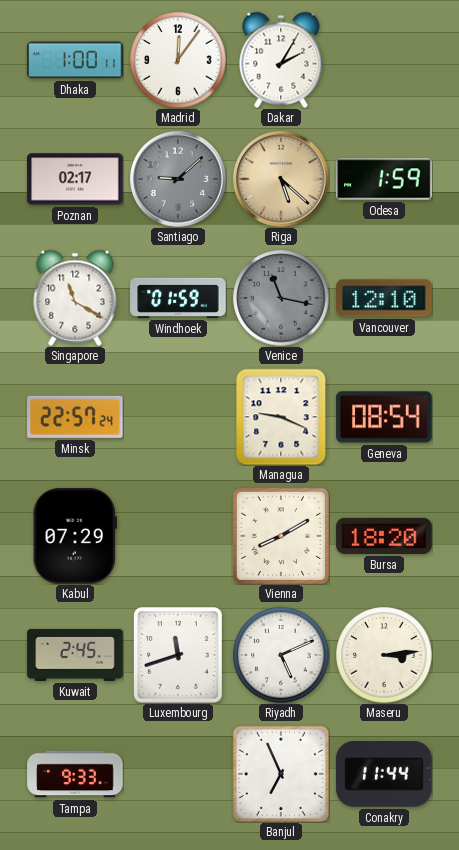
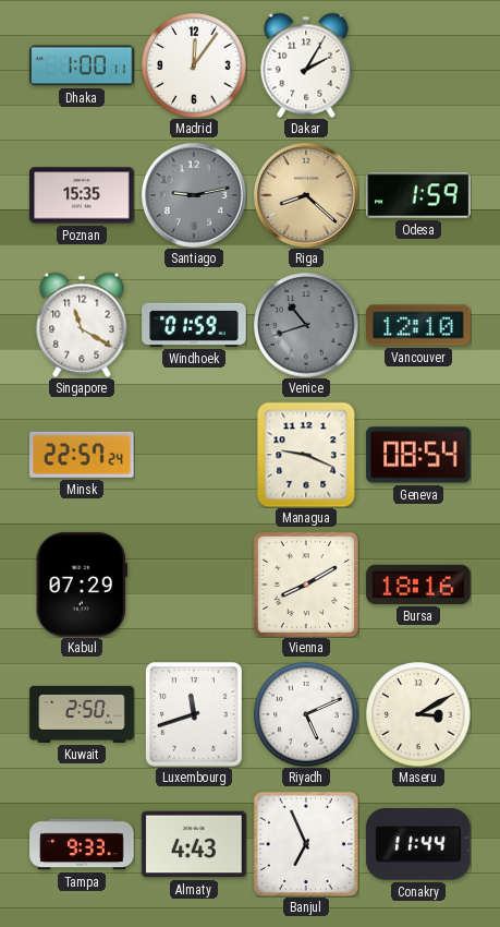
Poznan: 02:17 -> 15:35 (82, 195)
Santiago: 9:08 -> 9:13 (195, 196)
Riga: 5:22 -> 8:22 (307, 196)
Venice: 11:17 -> 10:42 (306, 325)
Bursa: 18:20 -> 18:16 (418, 585)
Kuwait: 2:45 -> 2:50 (82, 714)
Maseru: 3:14 -> 3:10 (418, 714)
Almaty: none -> 4:43 (194, 844)
